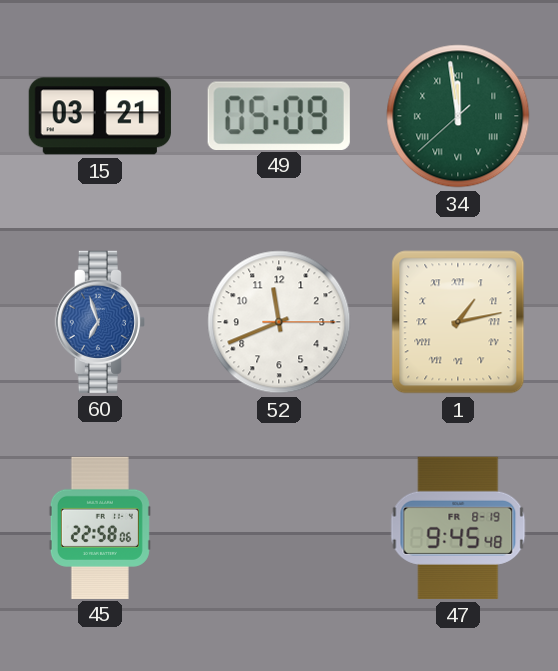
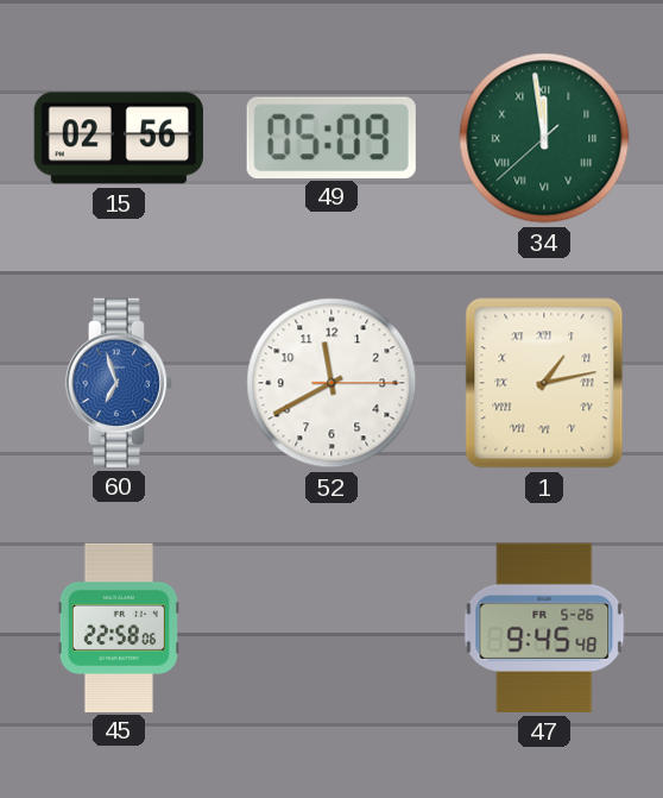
15: 03:21 -> 02:56 (119, 138)
52: 11:41 -> 11:40 (331, 383)
47 date: FR 8-19 -> FR 5-26 (544, 628)
